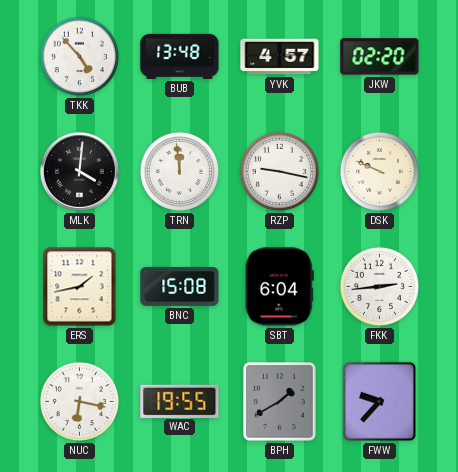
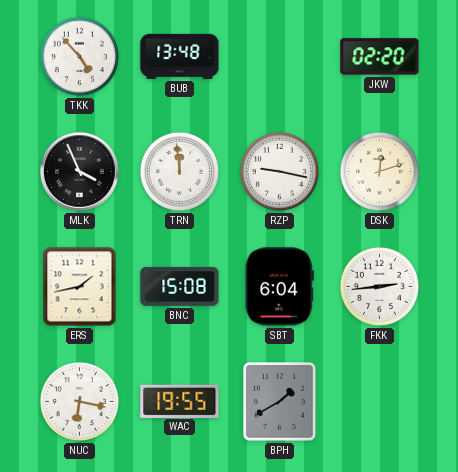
YVK: 4:57 -> none (280, 57)
MLK: 4:01 -> 3:56 (80, 172)
DSK: 9:49 -> 12:12 (379, 171)
FWW: 9:37 -> none (379, 401)
